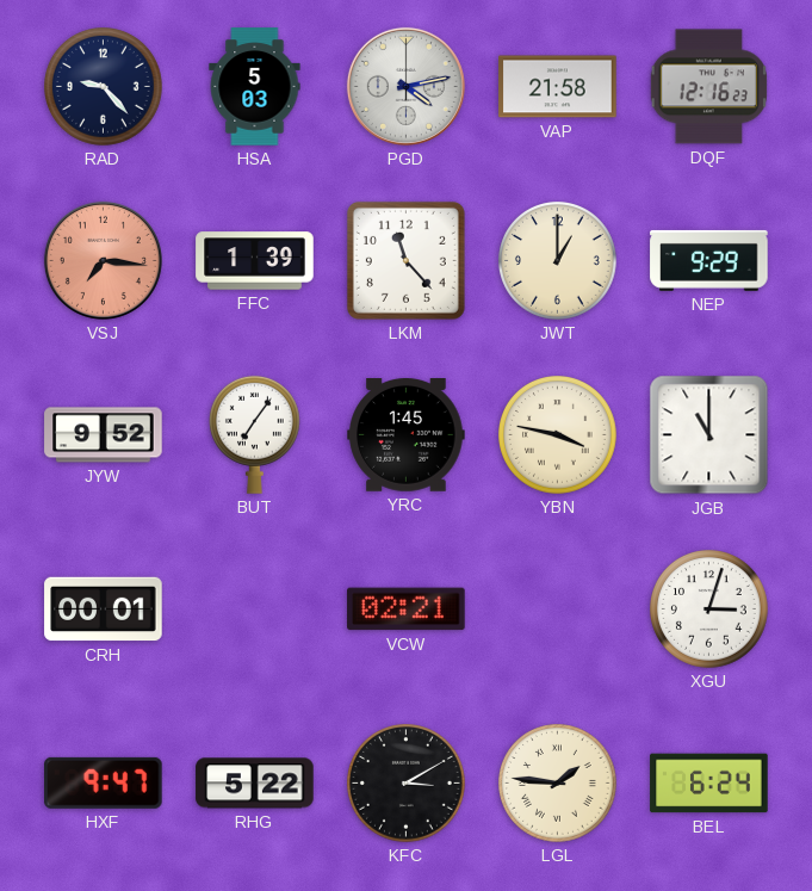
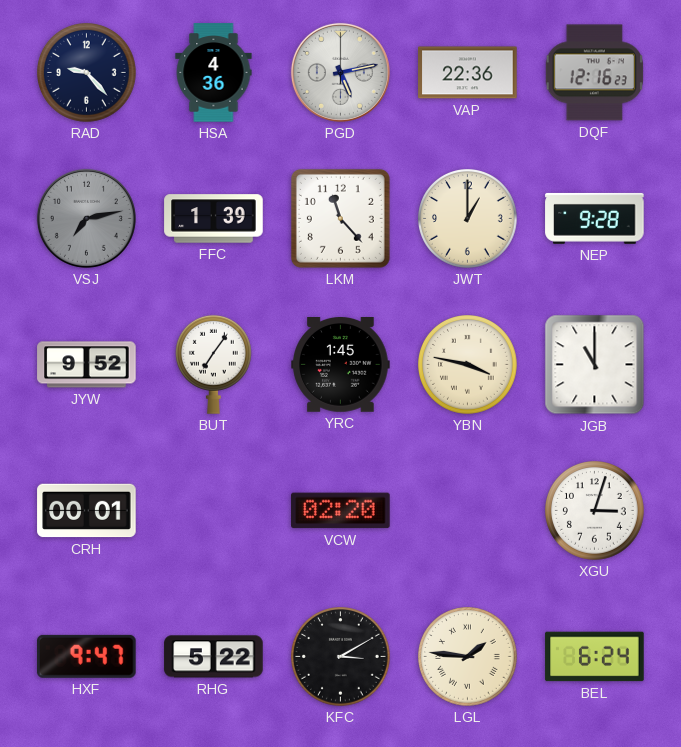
HSA: 5:03 -> 4:36 (214, 73)
PGD: 4:13 -> 5:13 (340, 72)
VAP: 21:58 -> 22:36 (468, 73)
VSJ: 7:16 -> 7:13 (86, 218)
VSJ dial: salmon -> grey (86, 218)
NEP: 9:29 -> 9:28 (595, 218)
VCW: 02:21 -> 02:20 (341, 511)
